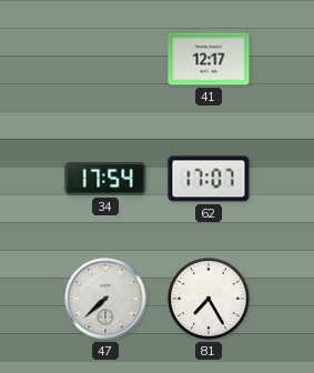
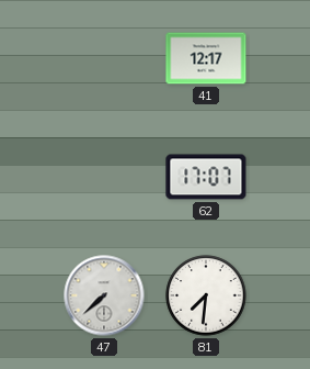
34: 17:54 -> none (105, 180)
81: 7:25 -> 7:31 (206, 295)
